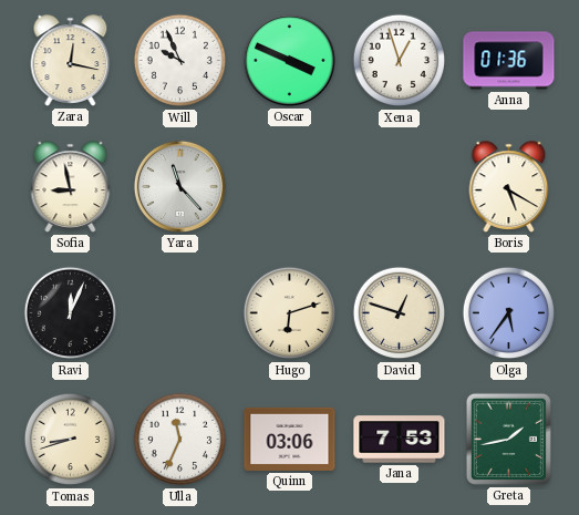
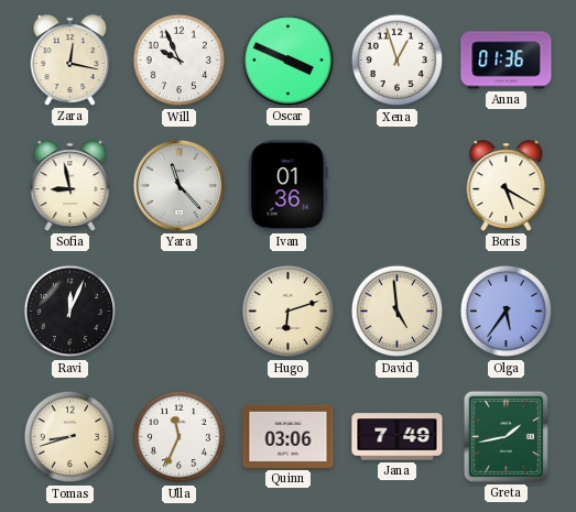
Ivan: none -> 01:36 (289, 186)
David: 12:48 -> 4:59 (398, 312)
Jana: 7:53 -> 7:49 (398, 437)
